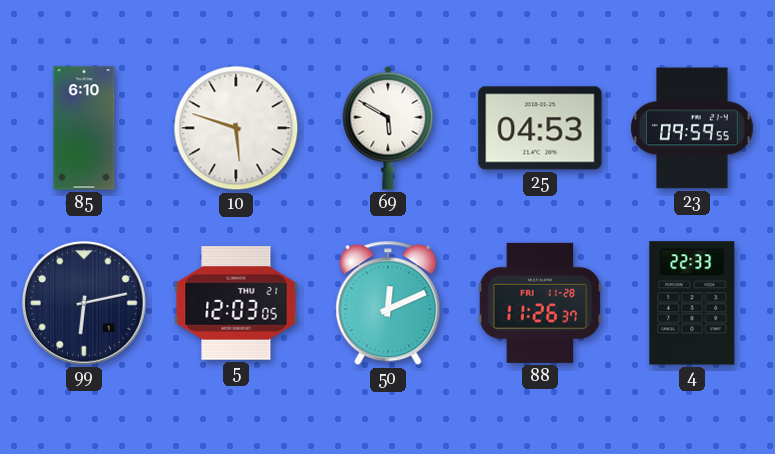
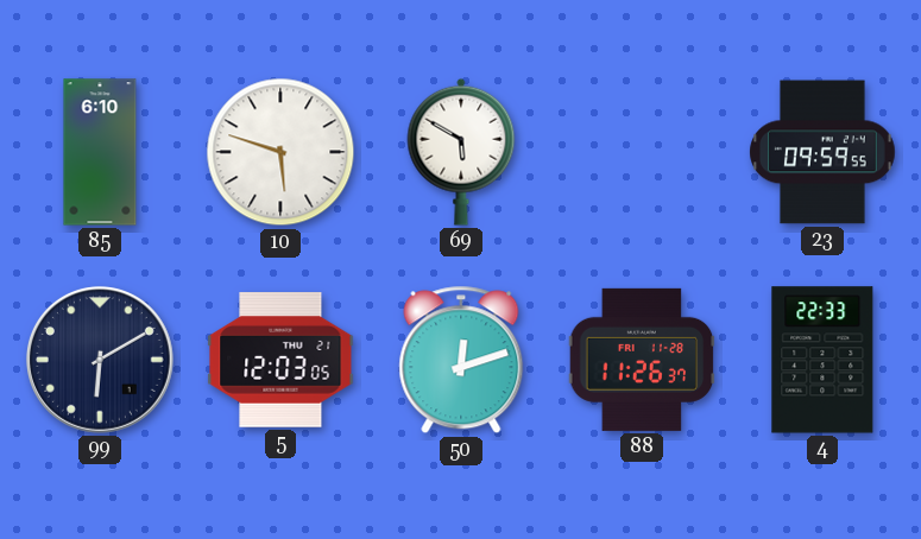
25: 04:53 -> none (540, 128)
99: 6:13 -> 6:10 (100, 360)
50: 12:11 -> 12:12 (461, 360)
